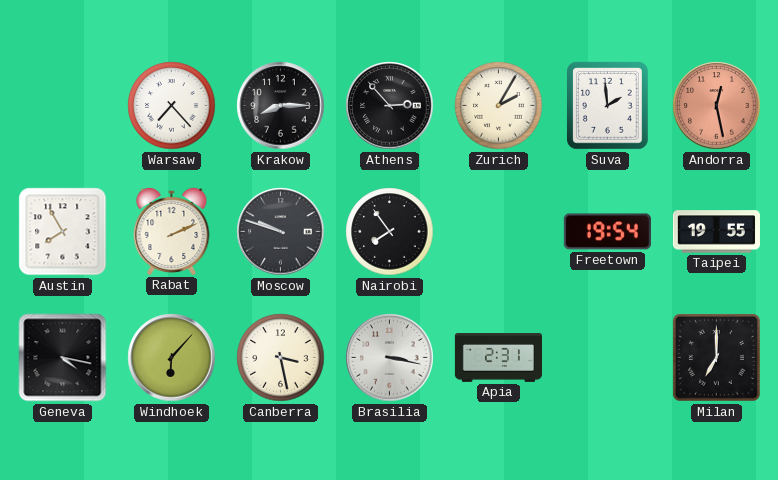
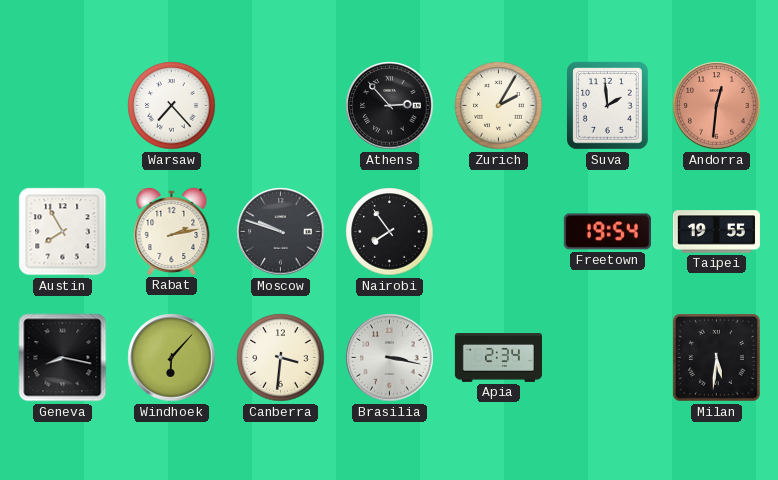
Krakow: 8:15 -> none (281, 106)
Andorra: 12:28 -> 12:31 (717, 106)
Rabat: 2:11 -> 2:13 (172, 231)
Geneva: 4:17 -> 8:17 (63, 358)
Canberra: 3:28 -> 3:31 (281, 358)
Apia: 2:31 -> 2:34 (498, 358)
Milan: 7:00 -> 5:31 (716, 357)
